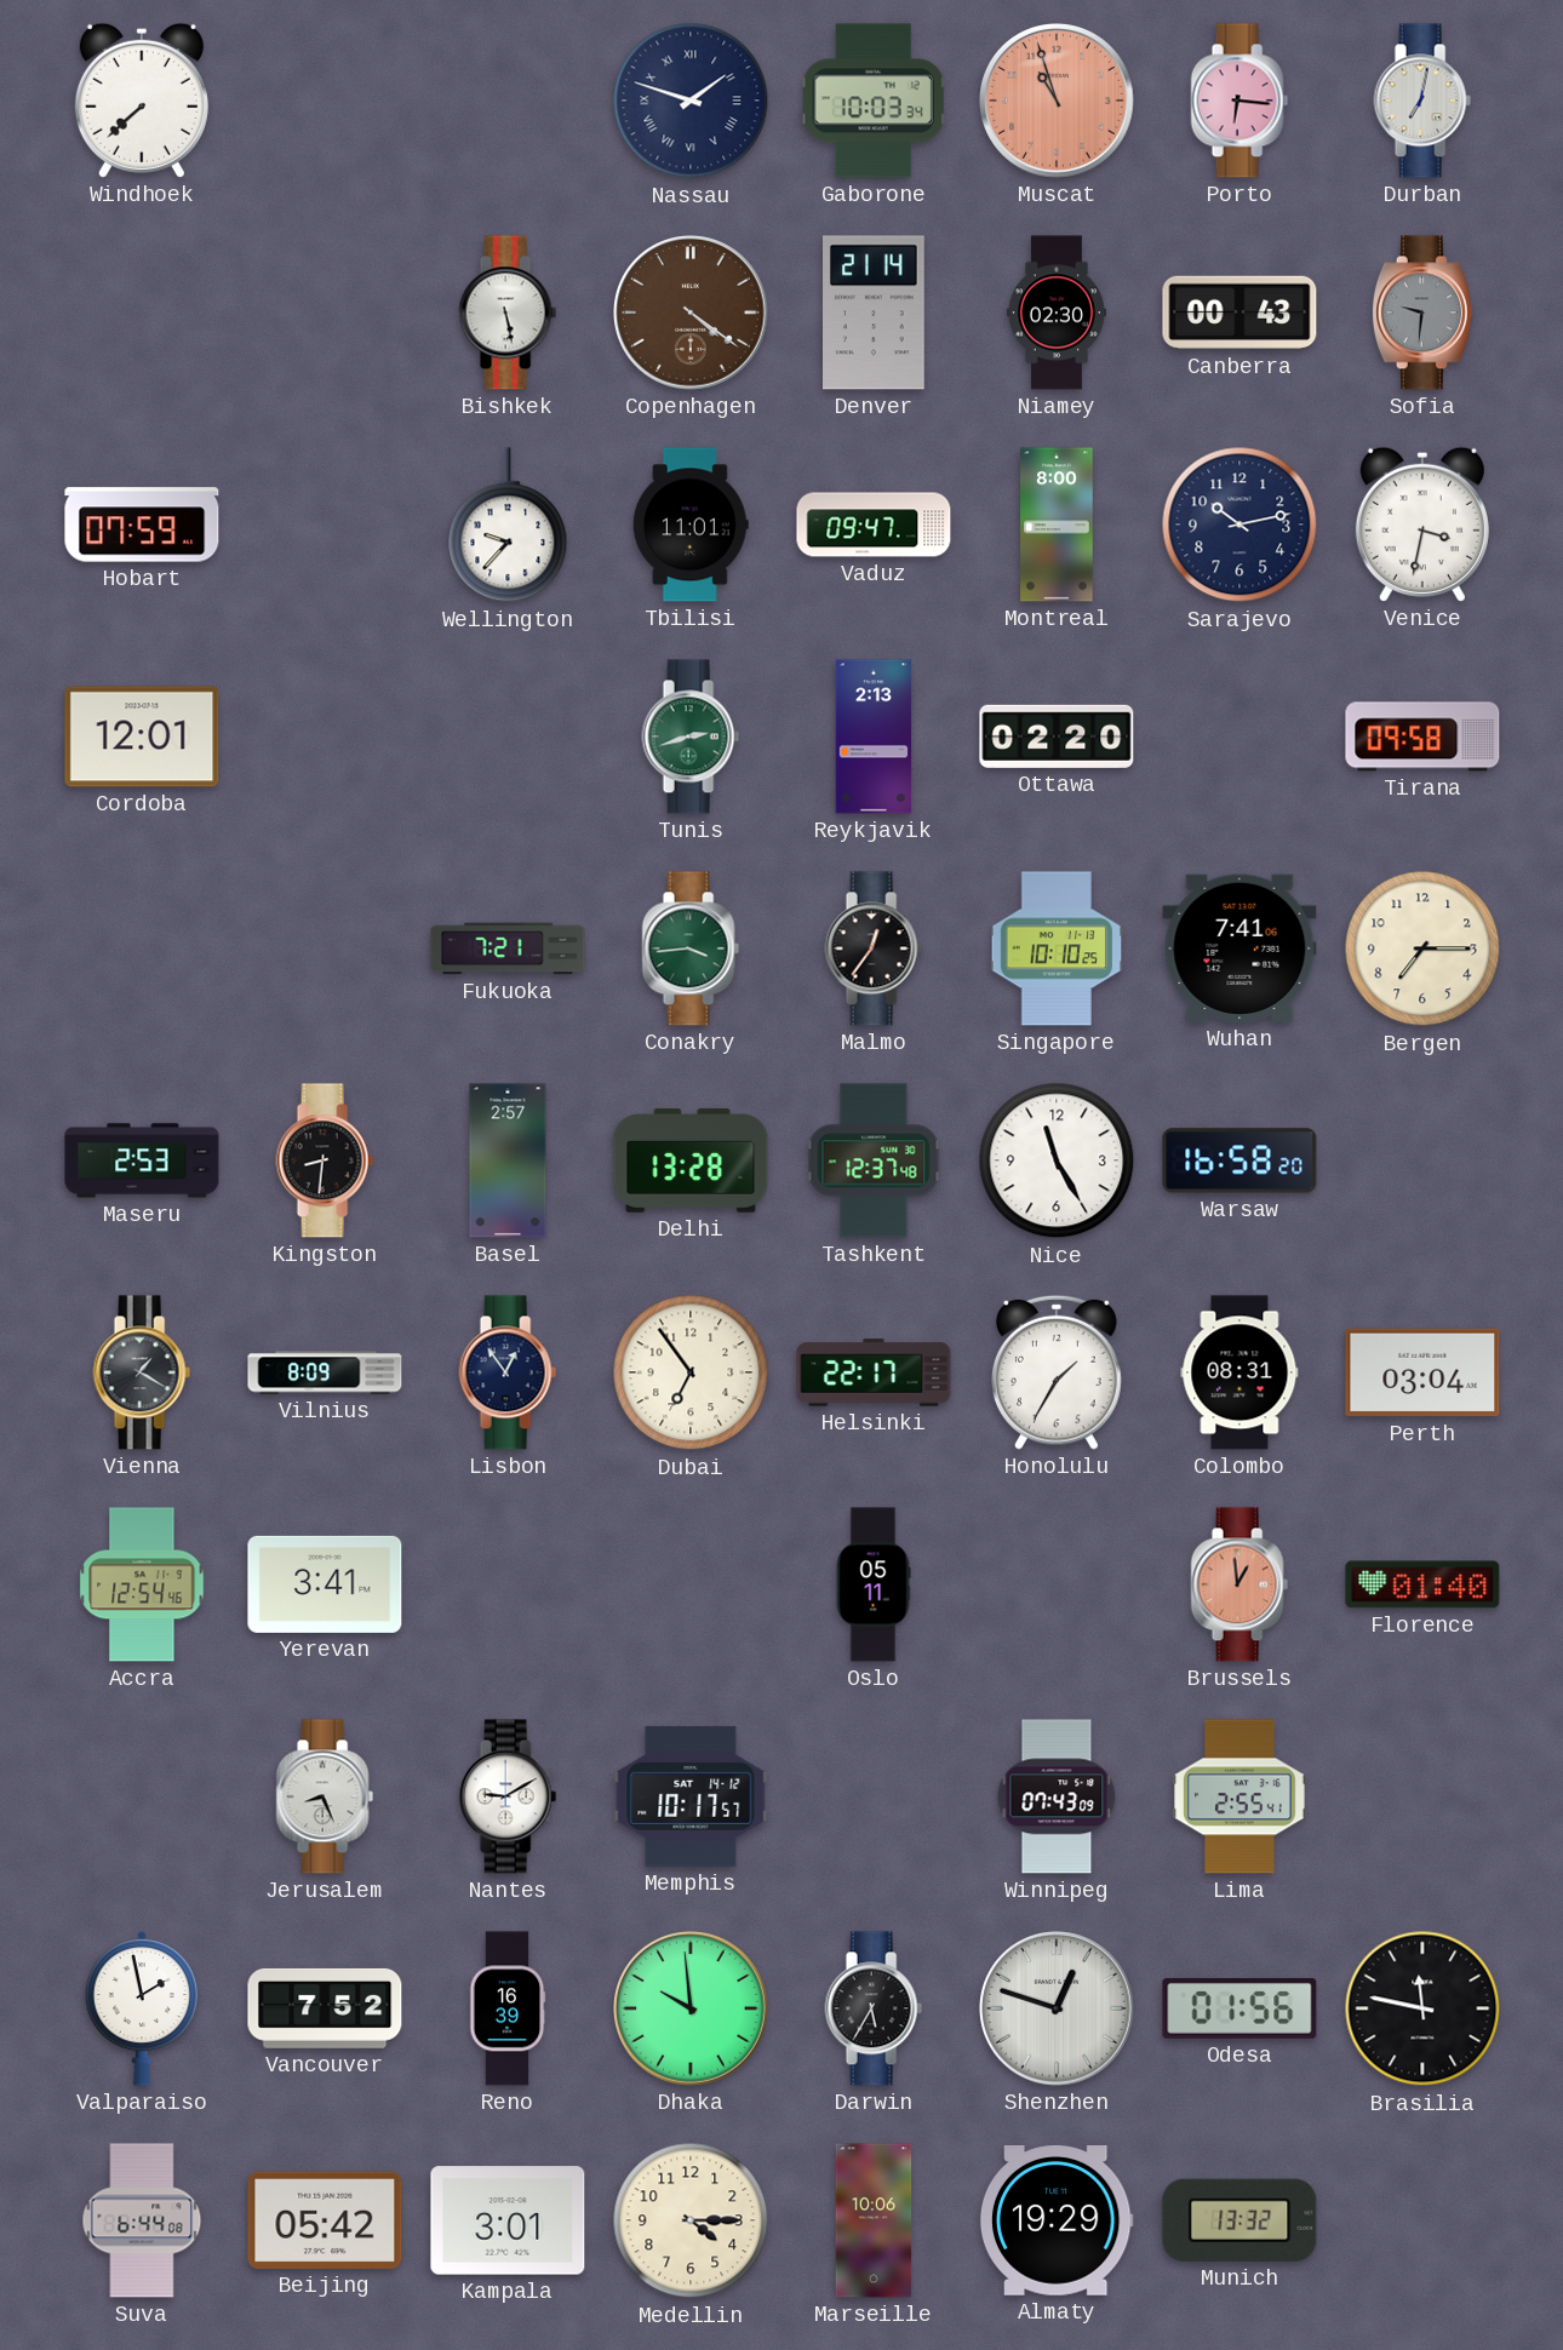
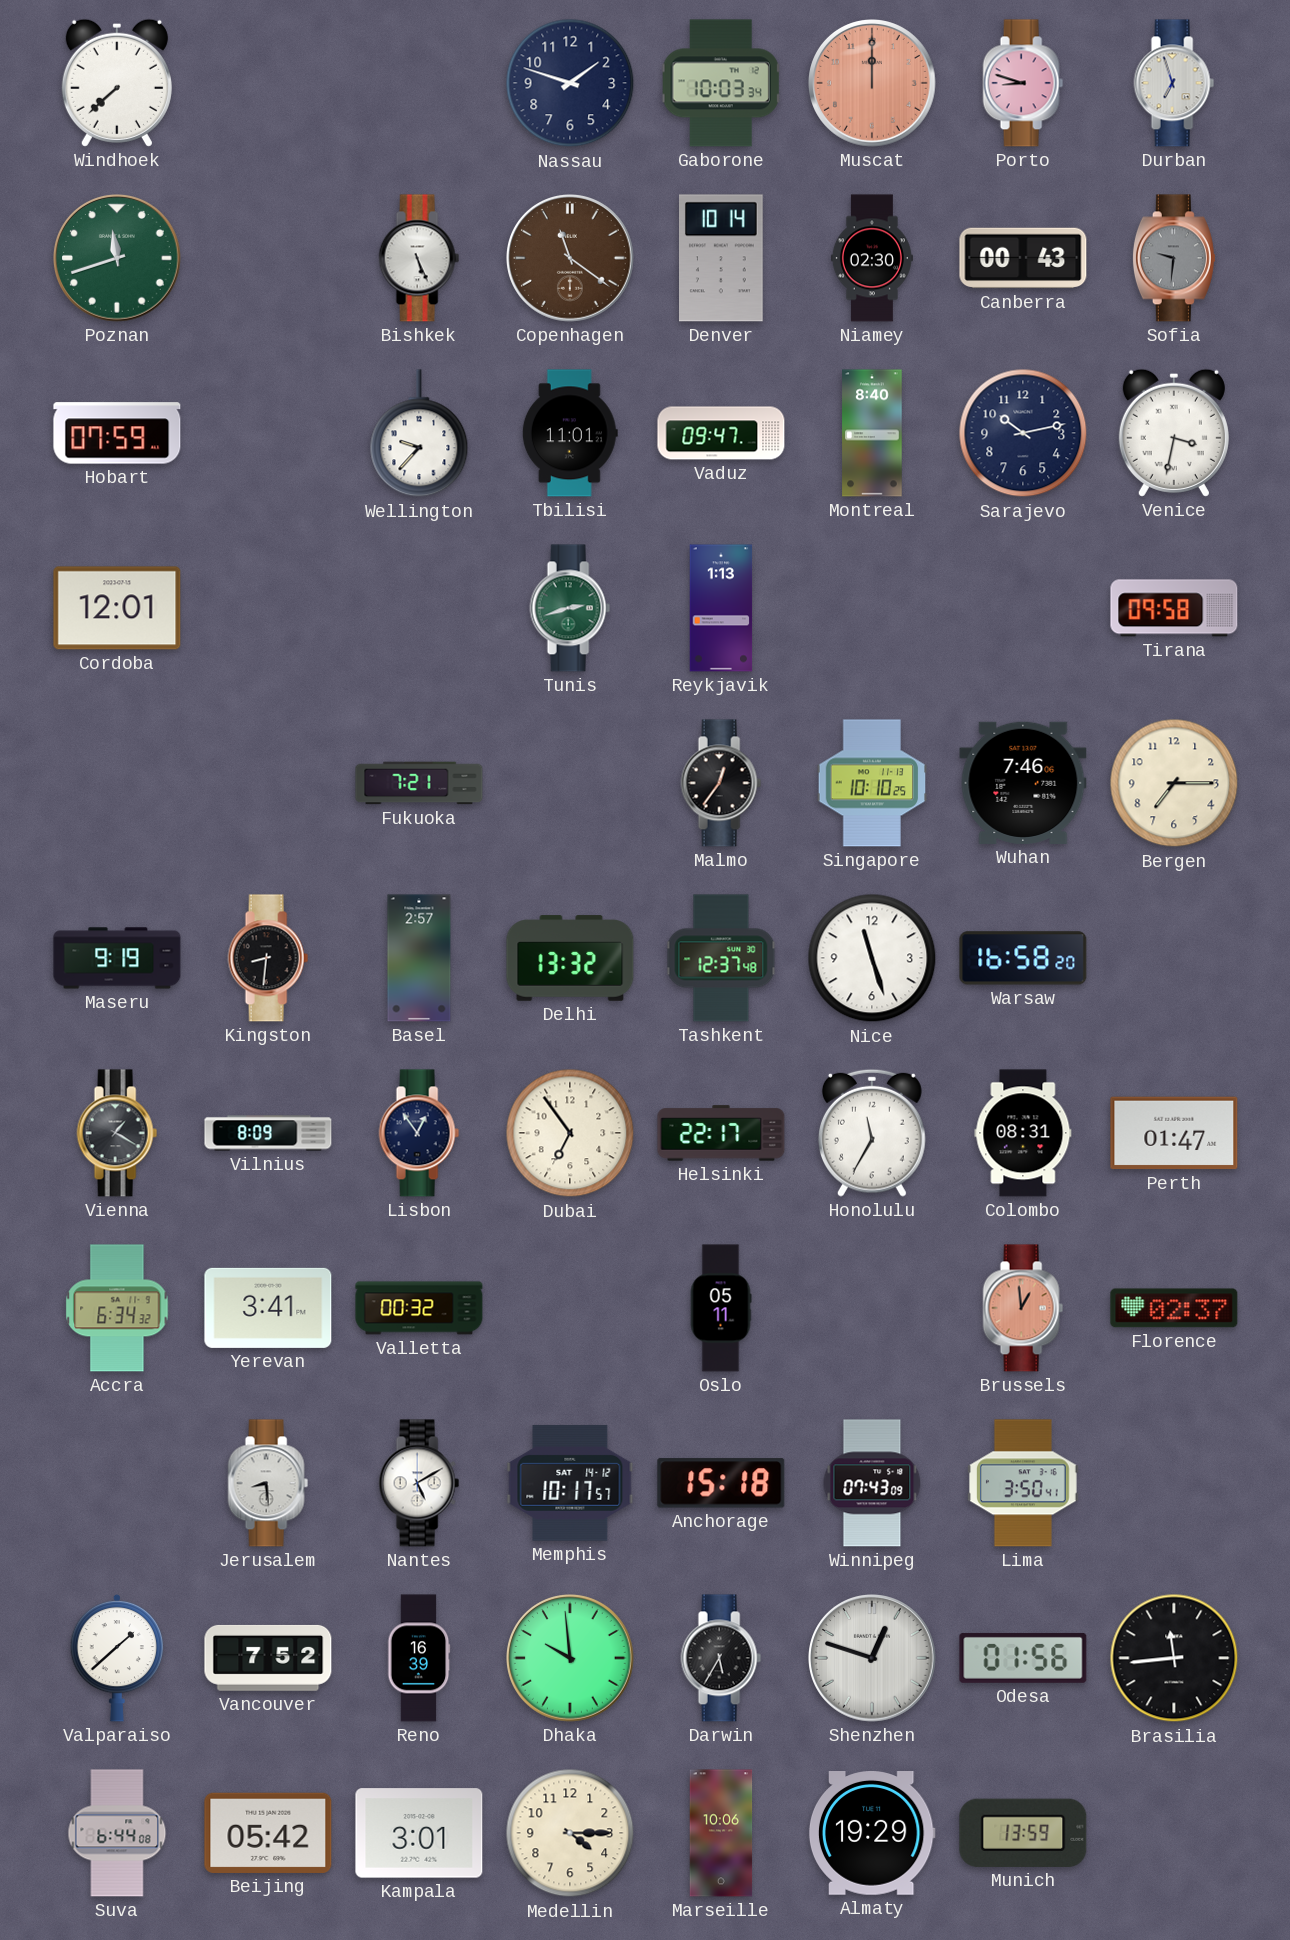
Nassau numerals: Roman -> Arabic (570, 83)
Muscat: 10:57 -> 12:00 (873, 84)
Porto: 6:16 -> 8:48 (1023, 83)
Durban: 7:02 -> 6:57 (1174, 83)
Poznan: none -> 11:42 (118, 259)
Bishkek: 5:28 -> 5:26 (419, 258)
Copenhagen: 4:21 -> 11:21 (571, 259)
Denver: 21:14 -> 10:14 (722, 258)
Montreal: 8:00 -> 8:40 (872, 433)
Reykjavik: 2:13 -> 1:13 (721, 608)
Ottawa: 02:20 -> none (1057, 736)
Conakry: 3:44 -> none (691, 948)
Wuhan: 7:41 -> 7:46 (1023, 783)
Maseru: 2:53 -> 9:19 (117, 958)
Delhi: 13:28 -> 13:32 (570, 958)
Nice: 11:25 -> 11:27 (872, 958)
Honolulu: 1:35 -> 11:35 (872, 1133)
Perth: 03:04 -> 01:47 (1174, 1133)
Accra: 12:54 -> 6:34 (117, 1308)
Valletta: none -> 00:32 (419, 1308)
Florence: 01:40 -> 02:37 (1174, 1308)
Jerusalem: 8:26 -> 8:29 (268, 1483)
Nantes: 9:10 -> 5:10 (419, 1483)
Anchorage: none -> 15:18 (721, 1483)
Lima: 2:55 -> 3:50 (1024, 1483)
Valparaiso: 1:58 -> 1:38 (117, 1658)
Brasilia: 11:47 -> 11:44 (1174, 1658)
Munich: 13:32 -> 13:59 (1023, 1833)
